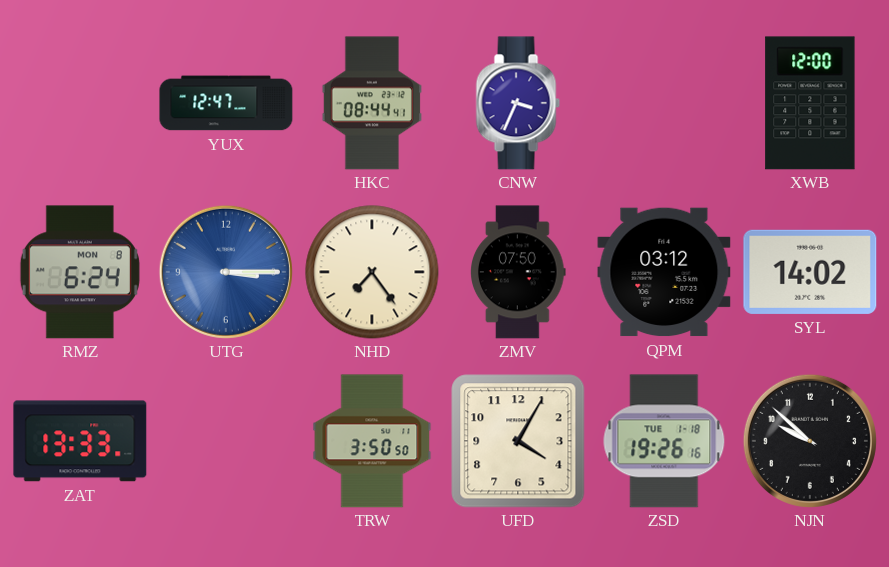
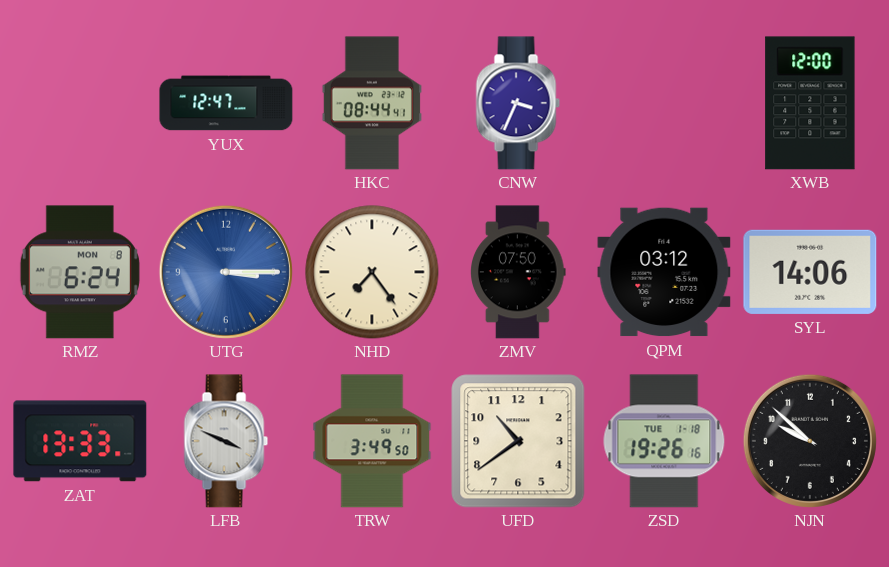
SYL: 14:02 -> 14:06 (810, 272)
LFB: none -> 3:49 (226, 441)
TRW: 3:50 -> 3:49 (372, 441)
UFD: 4:05 -> 10:39 (518, 441)
